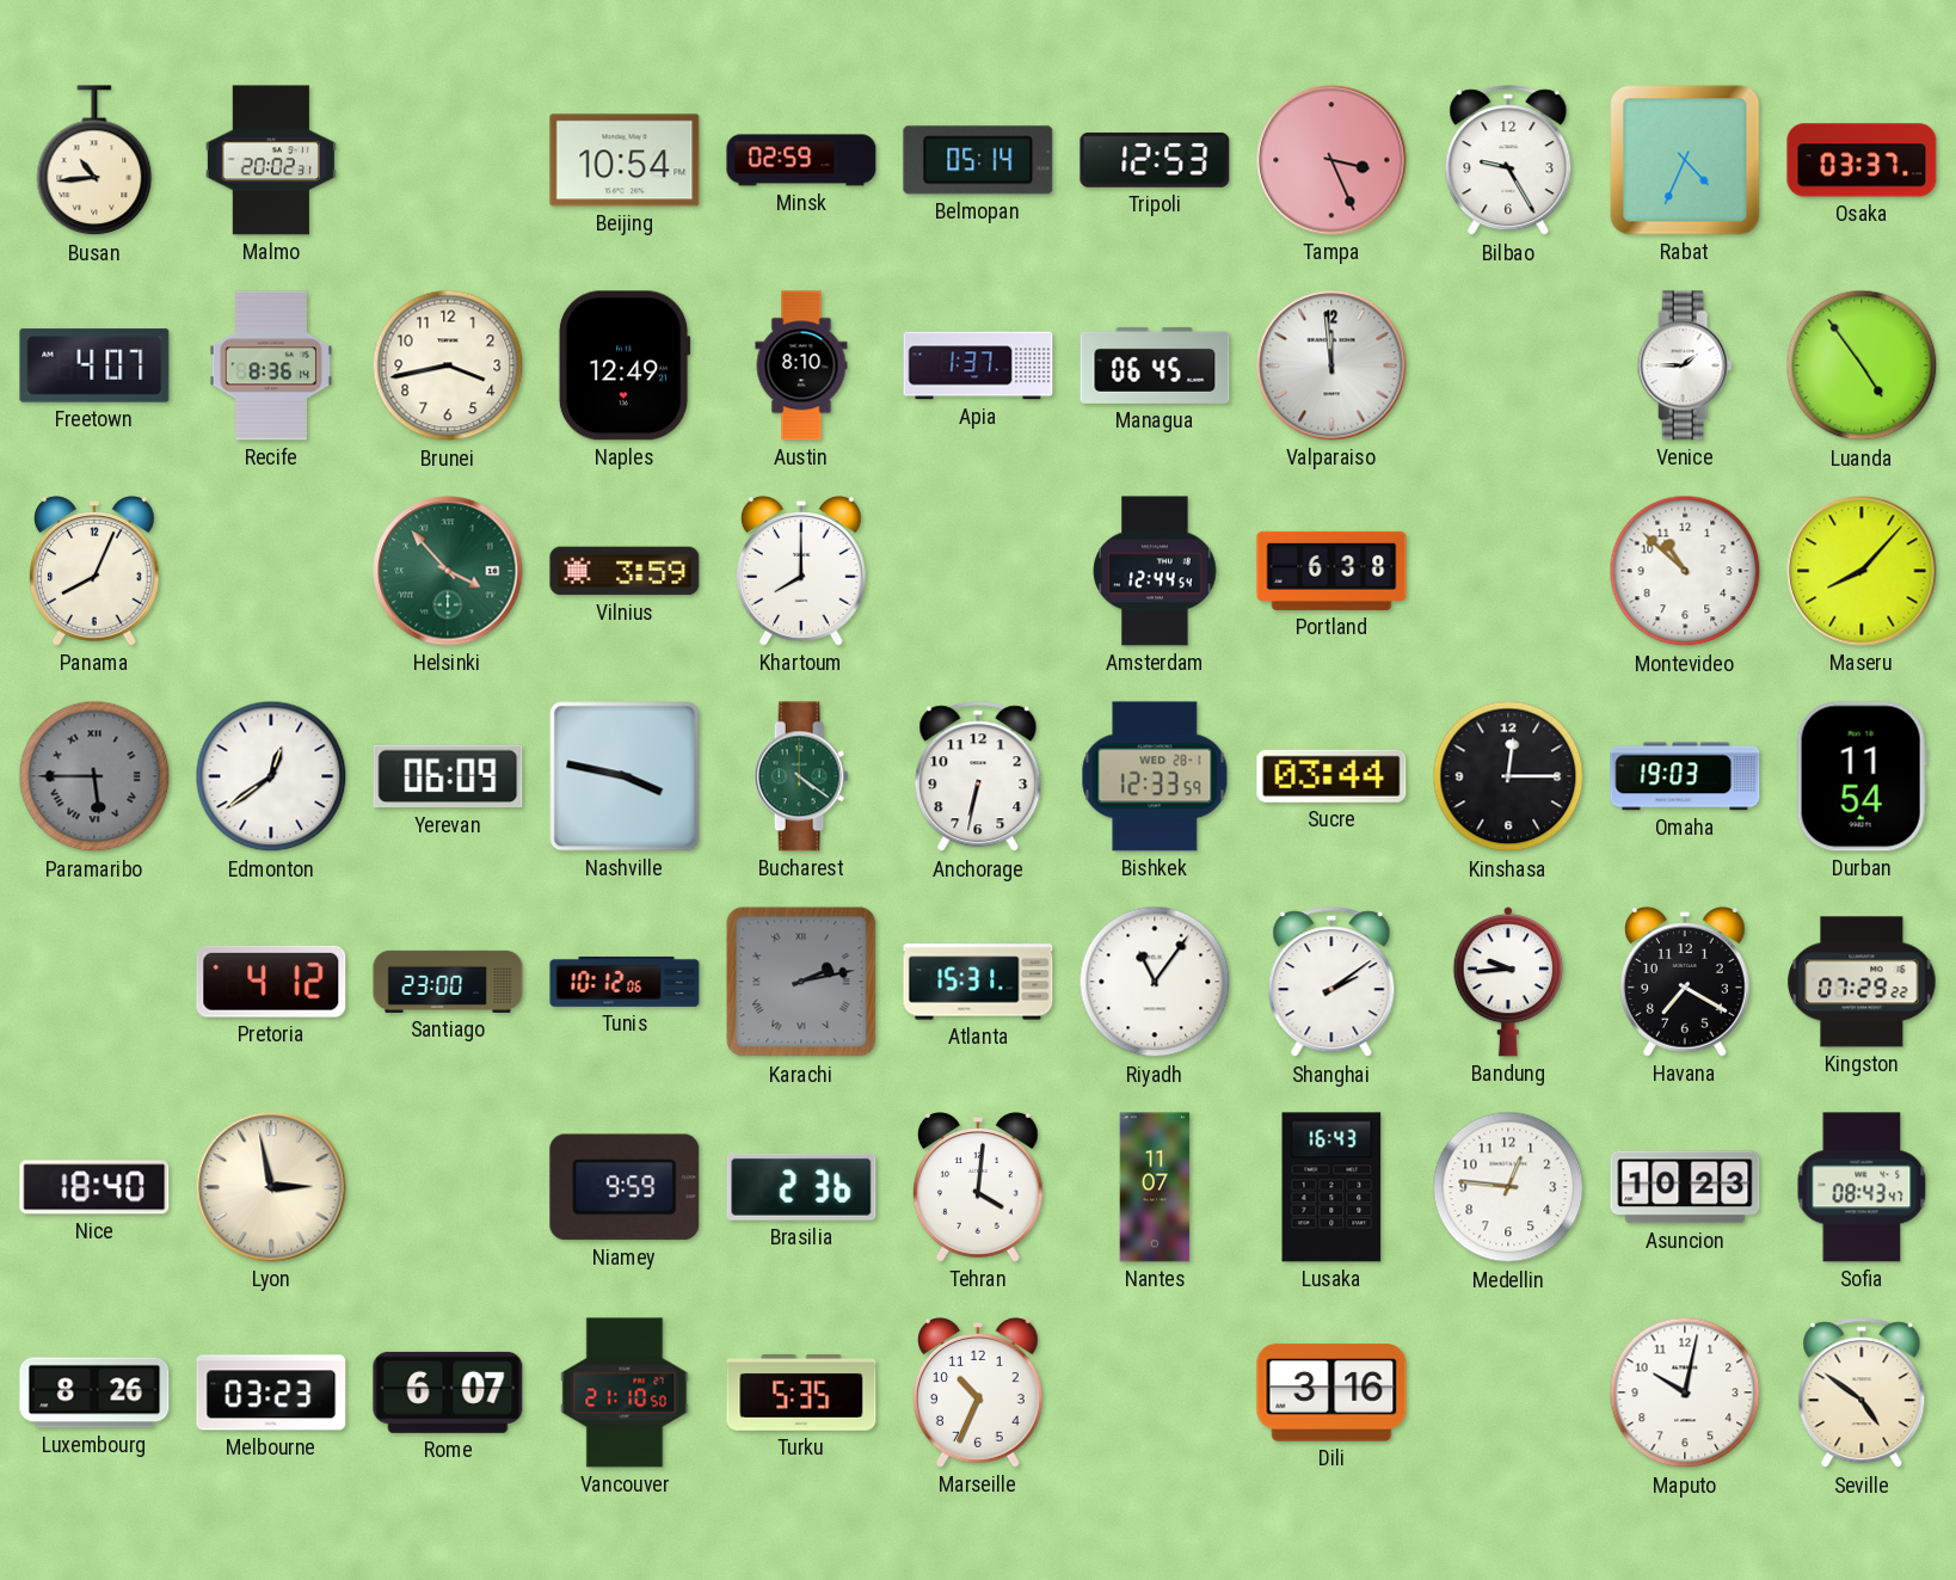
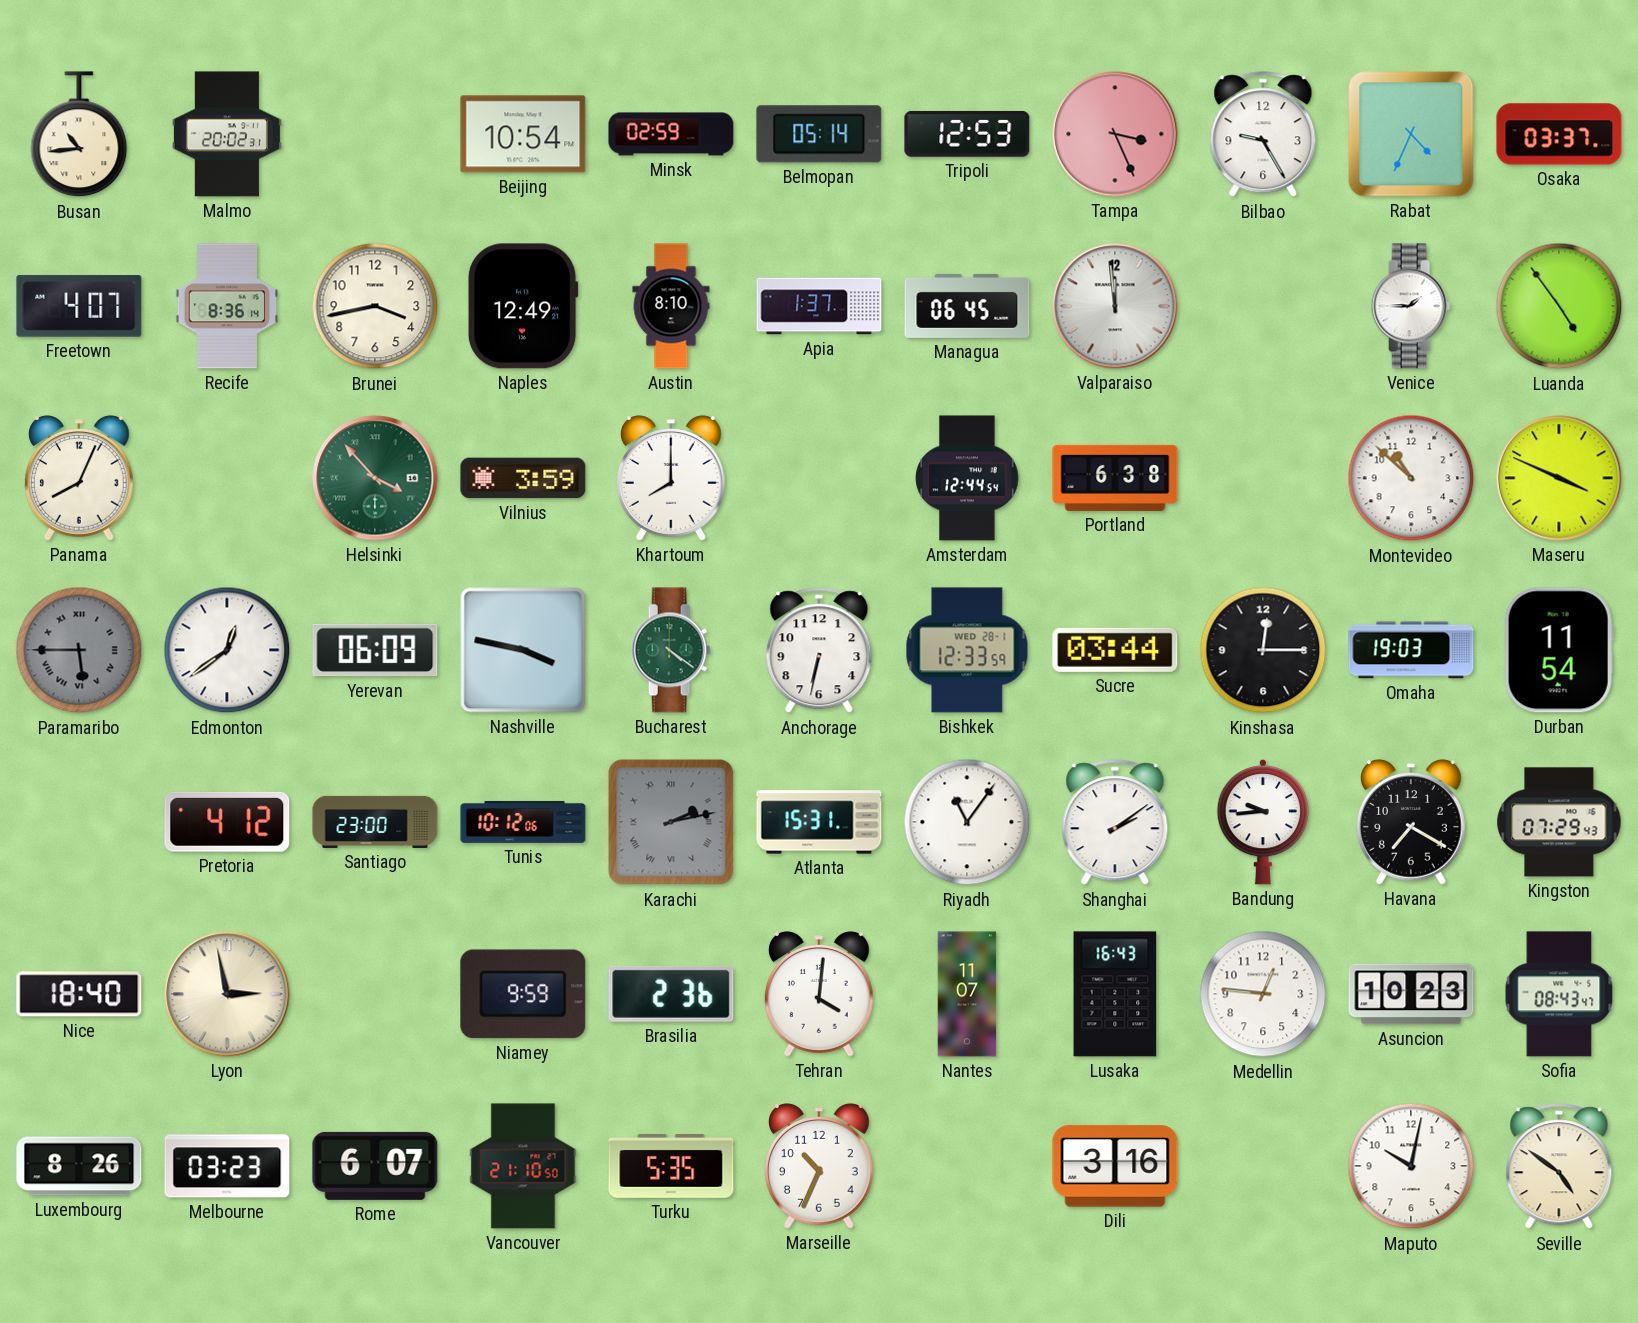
Maseru: 8:07 -> 3:49 (1559, 478)
Kingston: 07:29:22 -> 07:29:43 (1559, 822)
